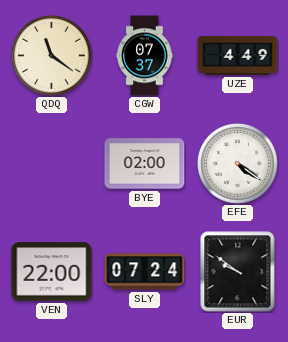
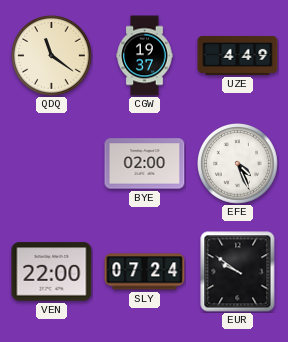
CGW: 07:37 -> 19:37 (145, 56)
EFE: 4:21 -> 4:26 (238, 164)
